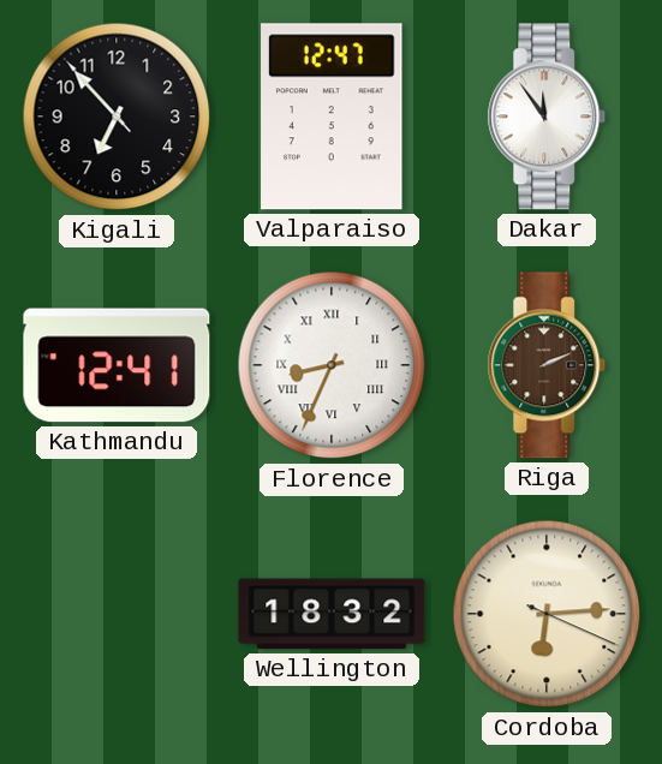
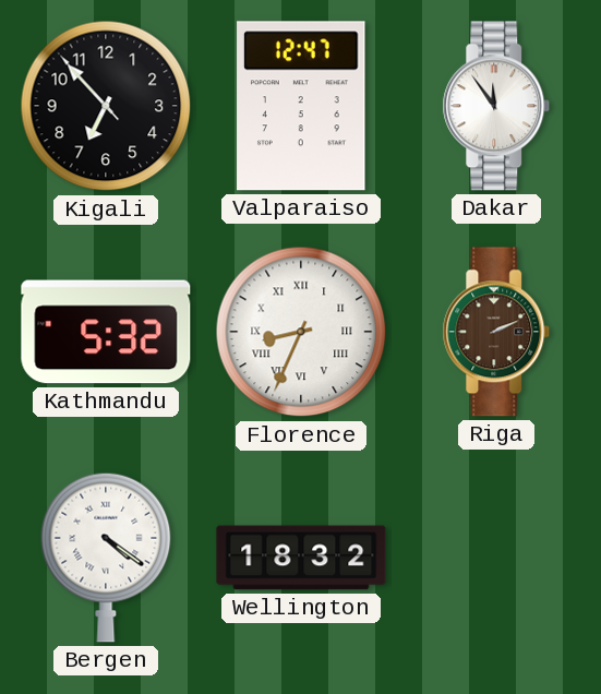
Kathmandu: 12:41 -> 5:32 (106, 332)
Bergen: none -> 4:21 (106, 558)
Cordoba: 6:14 -> none (547, 614)
